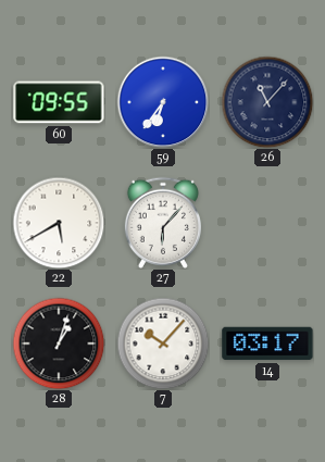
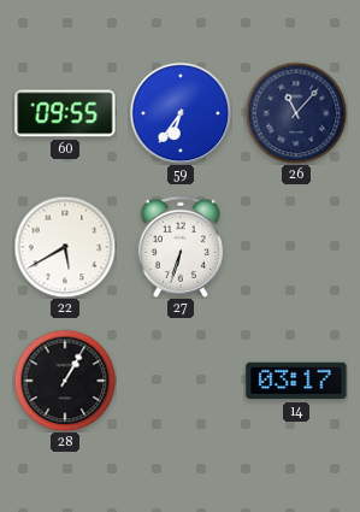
27: 6:07 -> 6:33 (181, 247)
28: 1:03 -> 1:05 (65, 381)
7: 10:07 -> none (163, 344)
